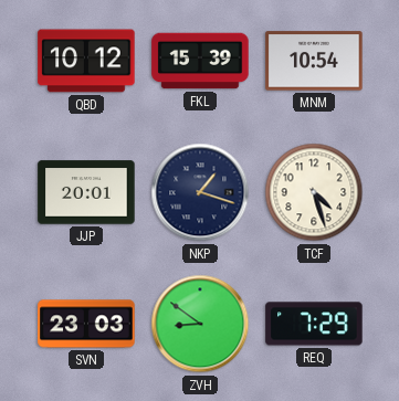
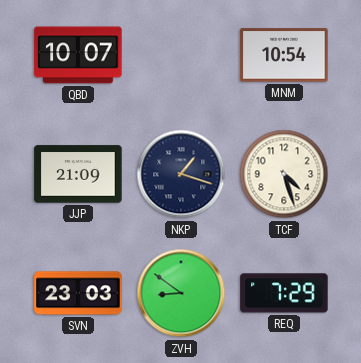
QBD: 10:12 -> 10:07 (78, 55)
FKL: 15:39 -> none (200, 61)
JJP: 20:01 -> 21:09 (78, 174)
